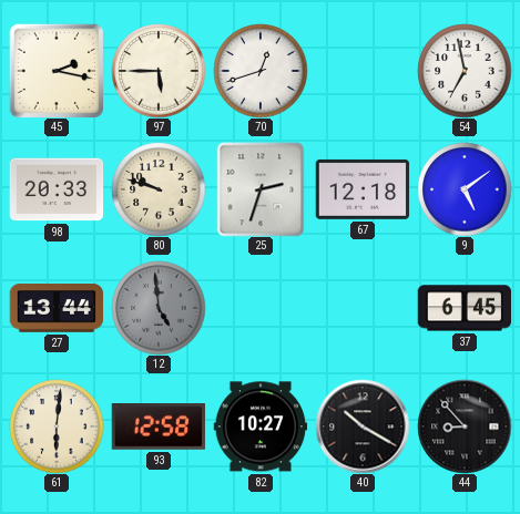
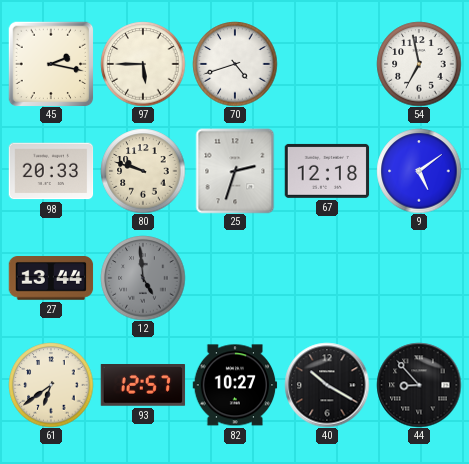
70: 12:42 -> 4:42 (235, 64)
37: 6:45 -> none (465, 308)
61: 6:01 -> 6:39 (51, 385)
93: 12:58 -> 12:57 (143, 386)
